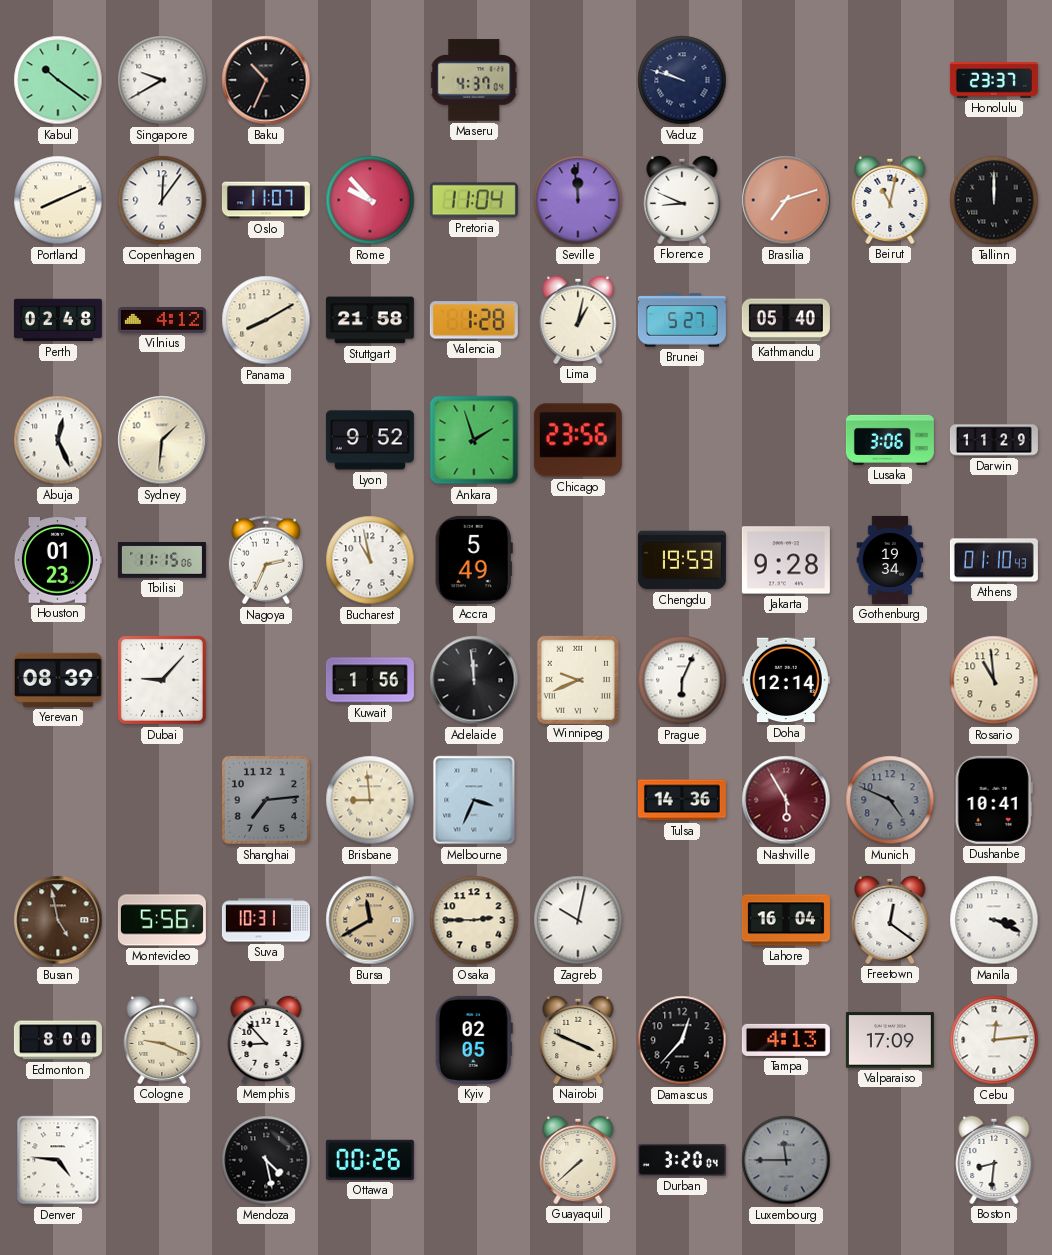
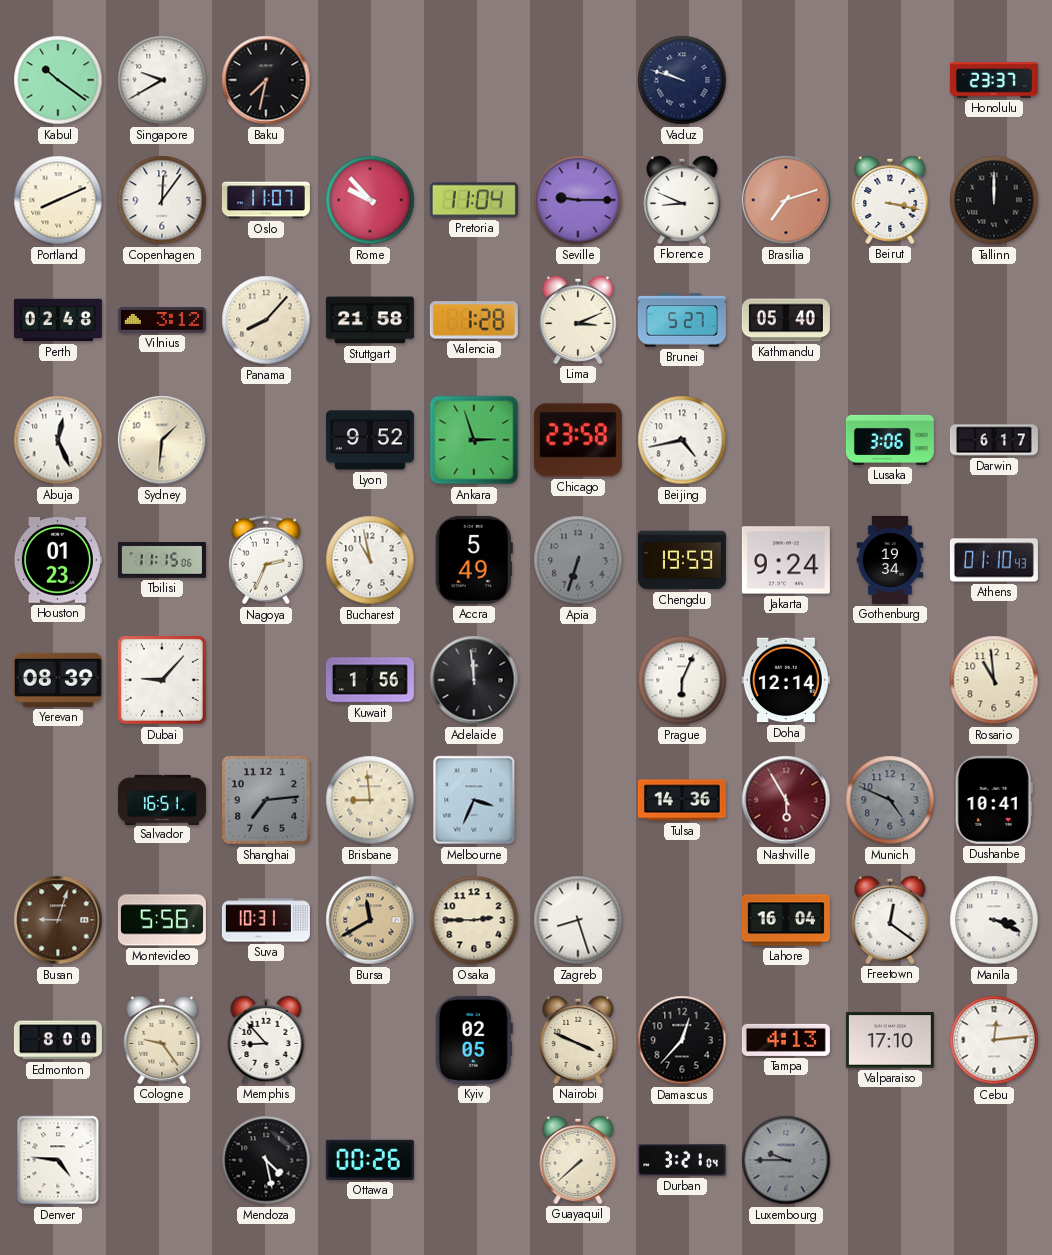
Baku: 10:34 -> 7:32 (266, 80)
Maseru: 4:37 -> none (474, 80)
Seville: 11:59 -> 9:15 (578, 200)
Beirut: 11:02 -> 3:17 (890, 200)
Vilnius: 4:12 -> 3:12 (162, 320)
Panama: 8:10 -> 8:07 (266, 320)
Lima: 1:02 -> 3:11 (578, 320)
Ankara: 1:57 -> 2:57 (474, 440)
Chicago: 23:56 -> 23:58 (578, 440)
Beijing: none -> 4:43 (682, 440)
Darwin: 11:29 -> 6:17 (994, 440)
Apia: none -> 6:33 (578, 560)
Jakarta: 9:28 -> 9:24 (786, 560)
Winnipeg: 9:41 -> none (577, 679)
Salvador: none -> 16:51 (162, 799)
Busan: 4:58 -> 9:03 (58, 920)
Zagreb: 10:02 -> 8:27 (578, 920)
Cologne: 9:19 -> 9:24 (162, 1040)
Valparaiso: 17:09 -> 17:10 (890, 1040)
Durban: 3:20 -> 3:21 (682, 1160)
Luxembourg: 11:45 -> 9:45 (786, 1160)
Boston: 8:31 -> none (994, 1160)
